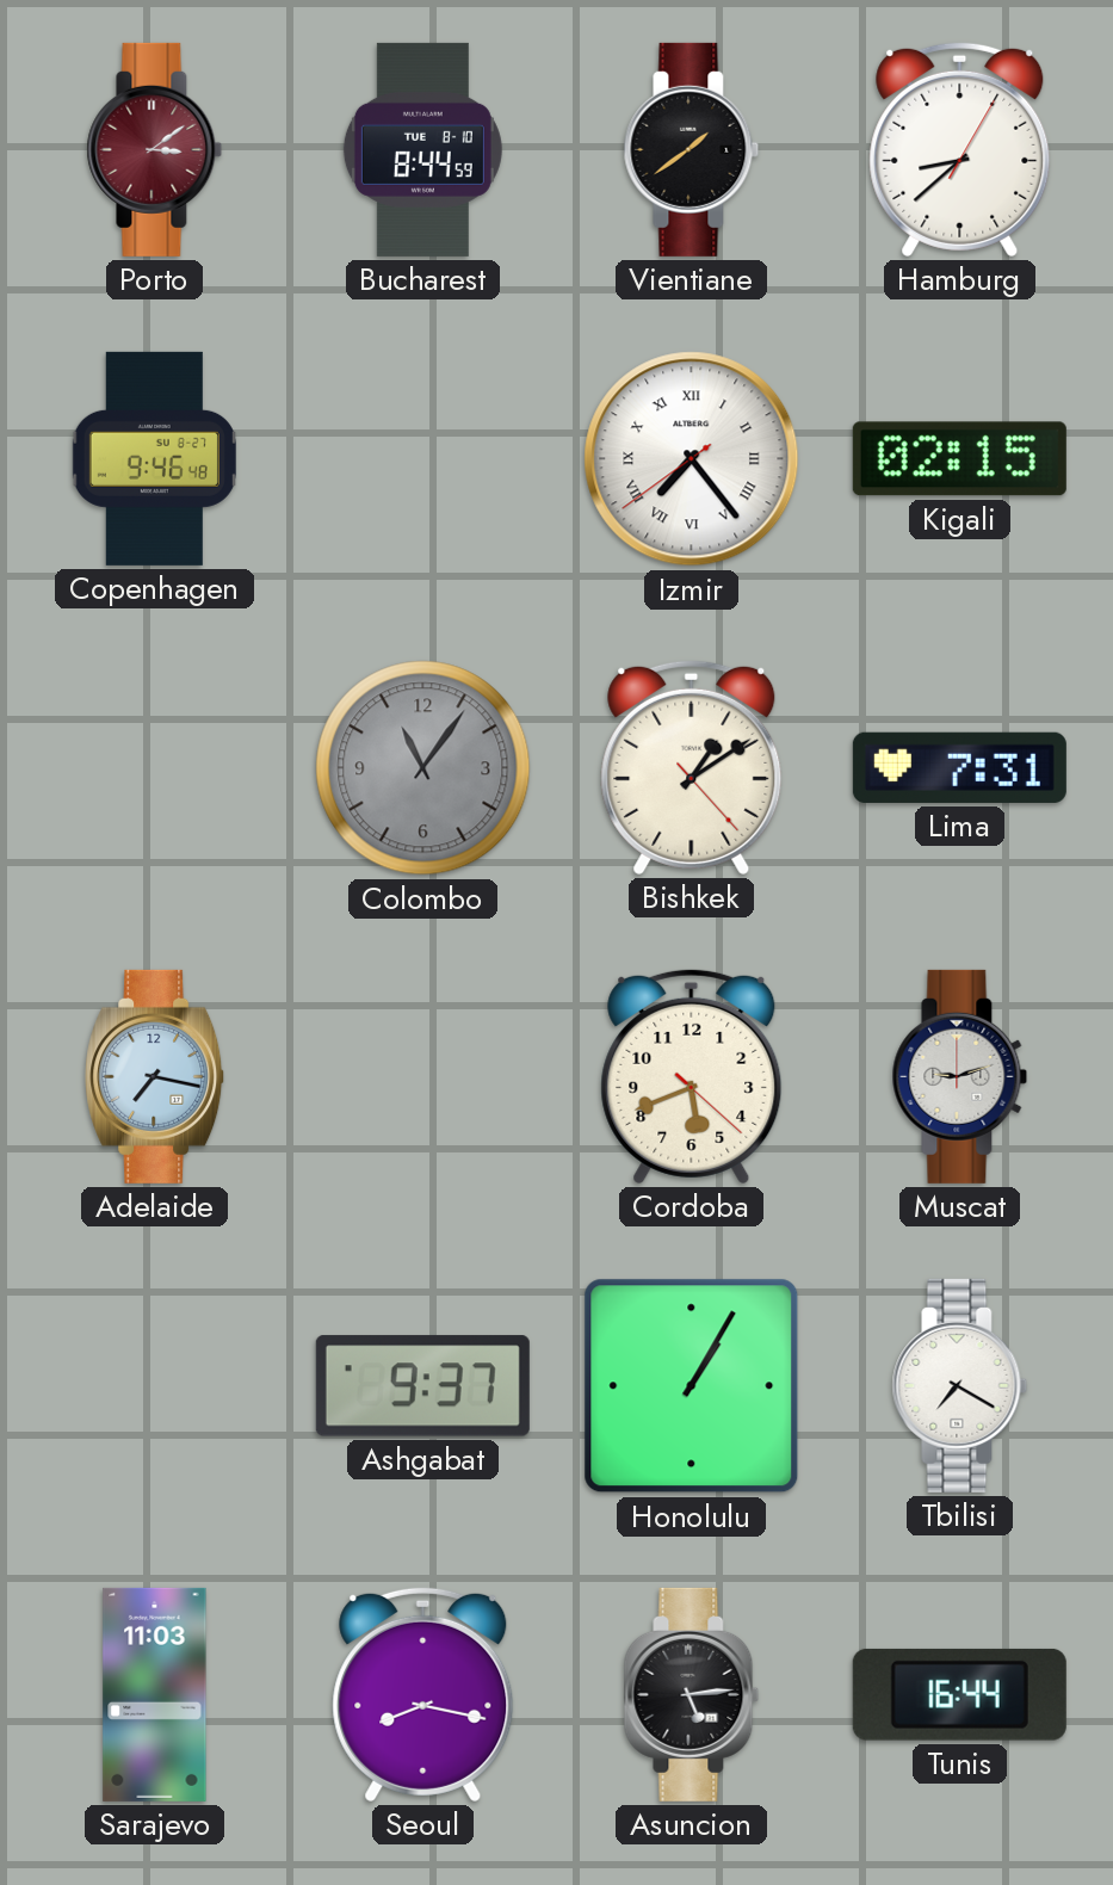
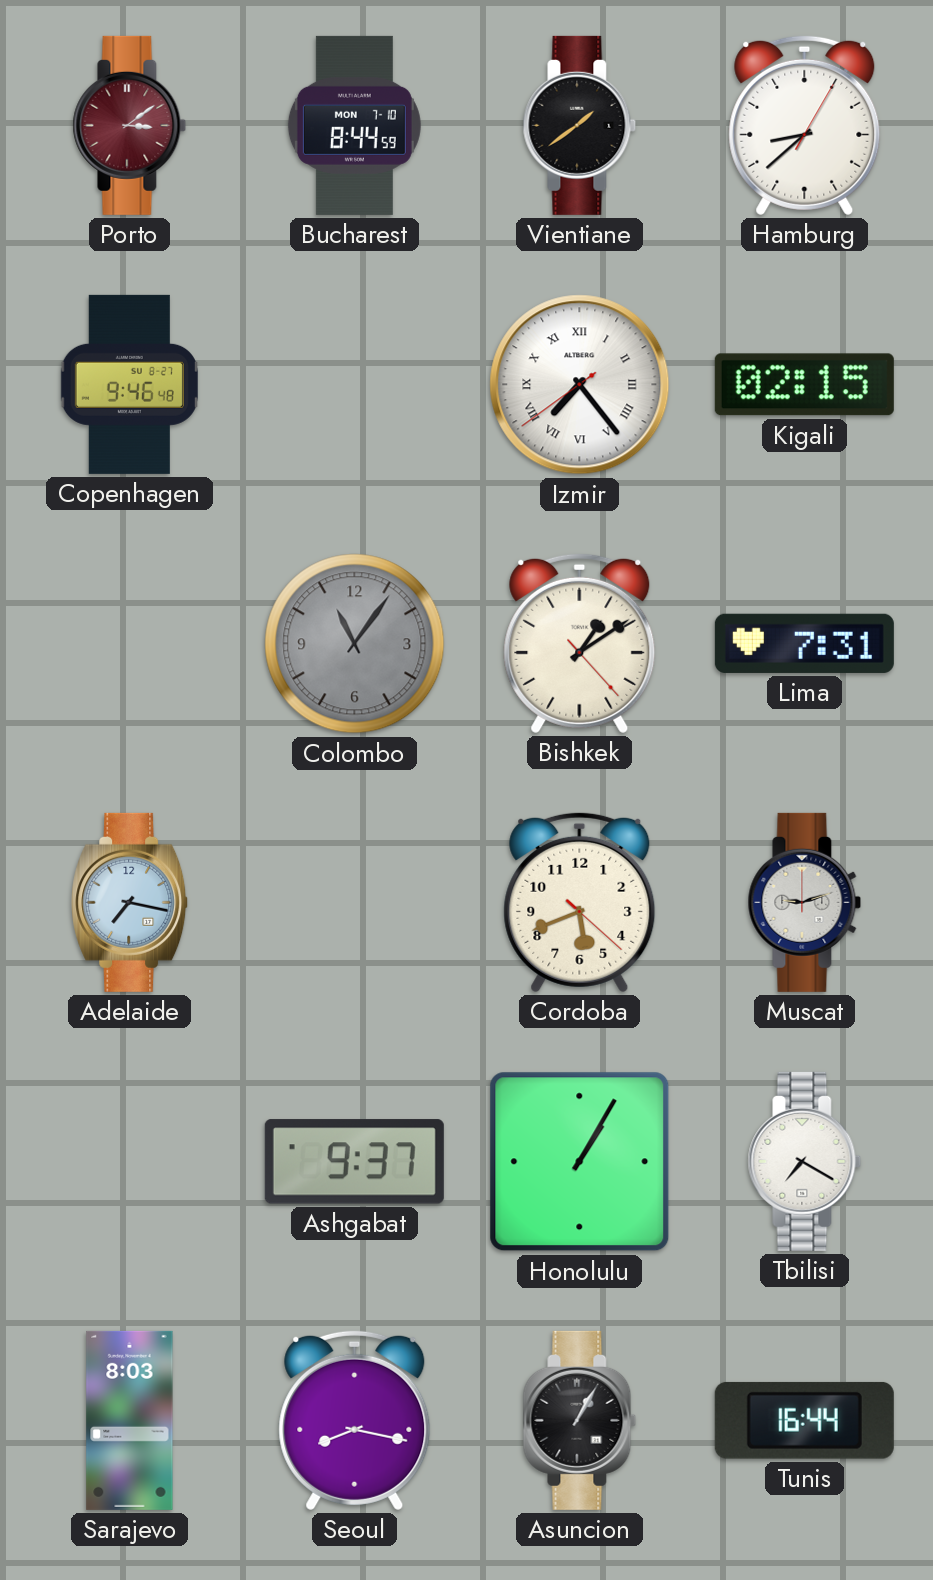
Bucharest date: TUE 8-10 -> MON 7-10 (354, 125)
Sarajevo: 11:03 -> 8:03 (130, 1420)
Asuncion: 5:14 -> 1:05 (580, 1420)
